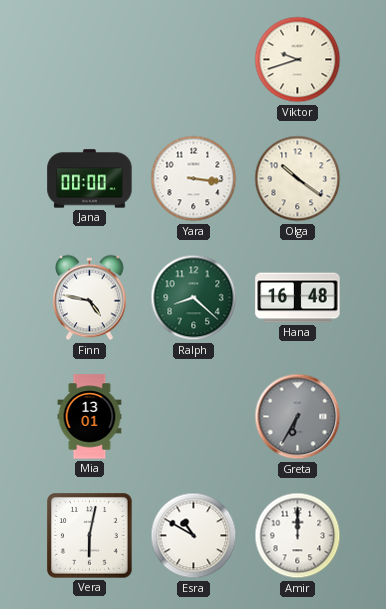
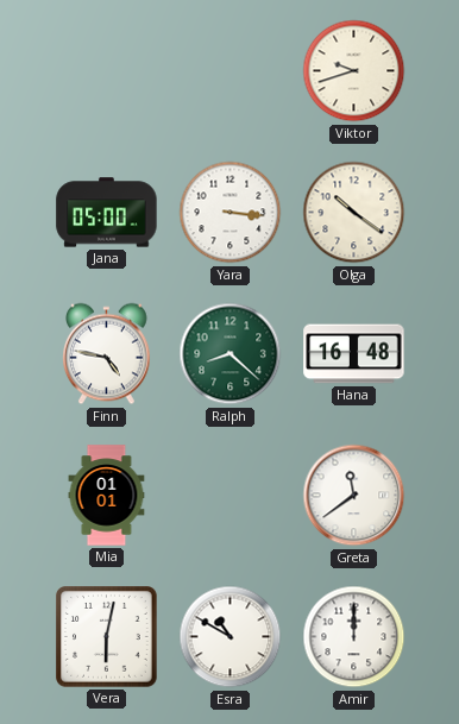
Jana: 00:00 -> 05:00 (107, 213)
Mia: 13:01 -> 01:01 (107, 496)
Greta: 6:35 -> 11:39 (354, 496)
Greta dial: grey -> white (354, 496)
